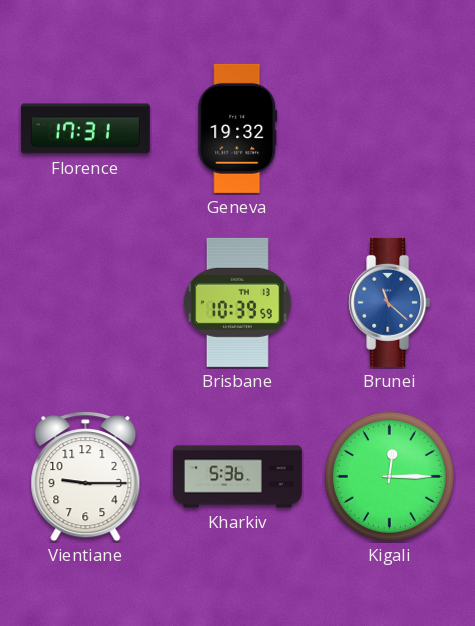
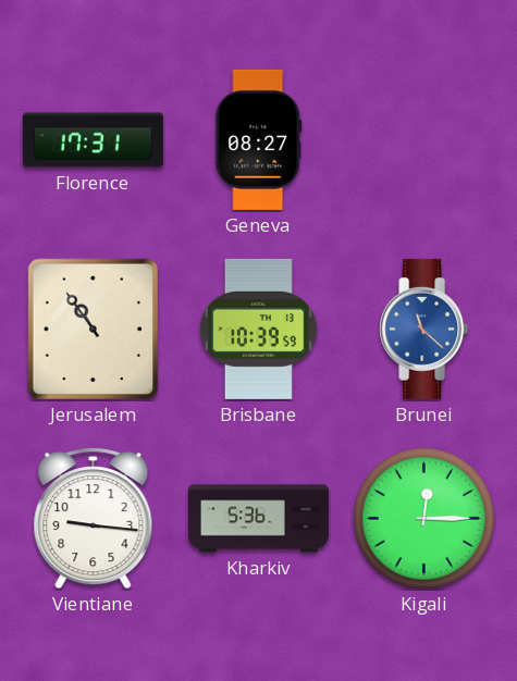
Geneva: 19:32 -> 08:27 (259, 139)
Jerusalem: none -> 10:54 (93, 330)
Vientiane: 9:15 -> 9:16 (94, 519)
